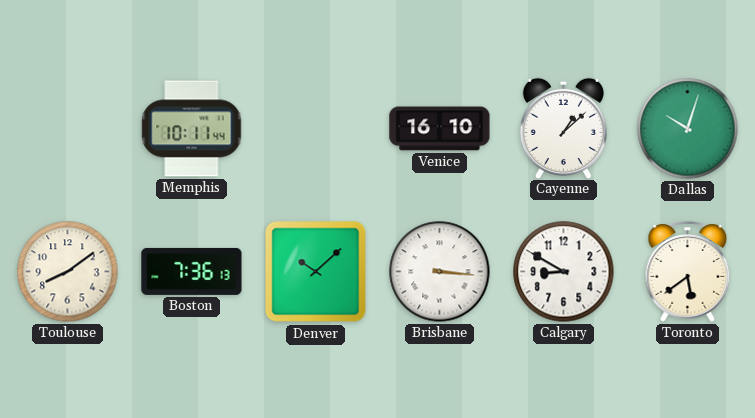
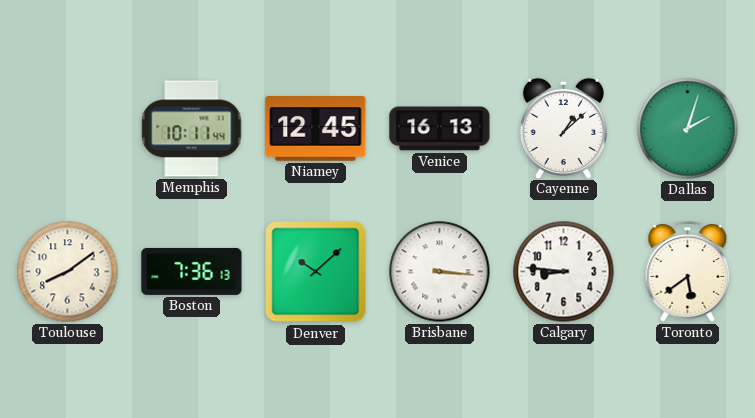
Niamey: none -> 12:45 (316, 129)
Venice: 16:10 -> 16:13 (440, 129)
Dallas: 10:03 -> 2:03 (688, 129)
Calgary: 8:50 -> 8:46 (564, 272)
